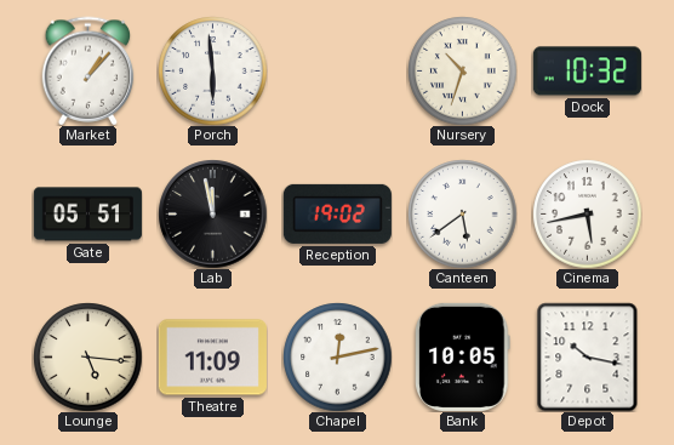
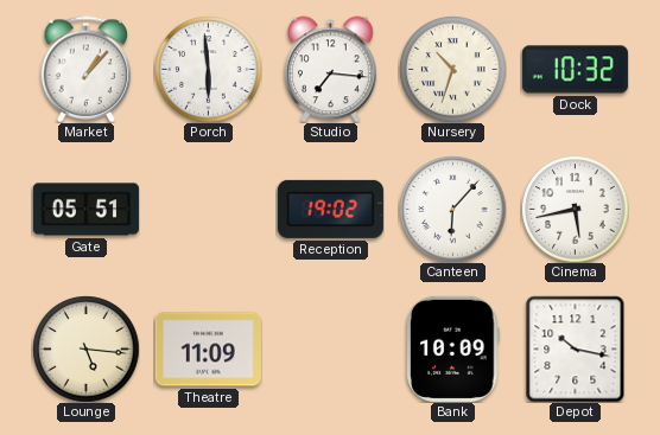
Studio: none -> 7:16 (331, 69)
Lab: 11:58 -> none (212, 213)
Canteen: 5:39 -> 6:07 (452, 209)
Chapel: 12:13 -> none (337, 356)
Bank: 10:05 -> 10:09 (453, 348)
